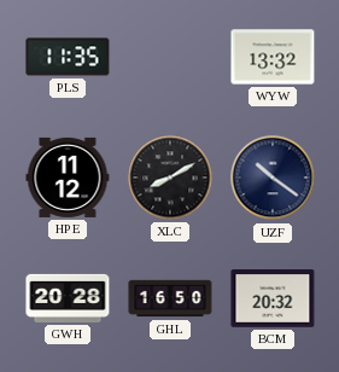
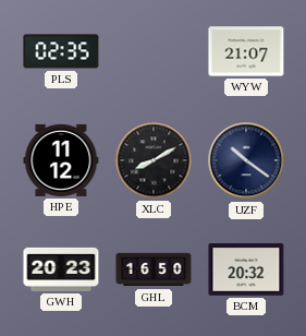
PLS: 11:35 -> 02:35 (61, 51)
WYW: 13:32 -> 21:07 (246, 51)
GWH: 20:28 -> 20:23 (61, 269)
